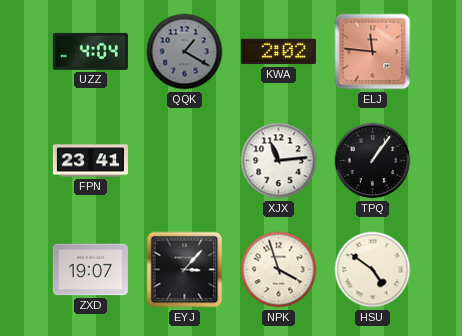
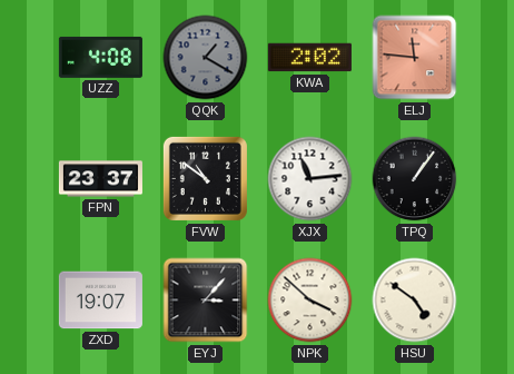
UZZ: 4:04 -> 4:08 (100, 57)
FPN: 23:41 -> 23:37 (100, 179)
FVW: none -> 10:51 (205, 178)
NPK: 3:57 -> 3:52 (310, 301)
